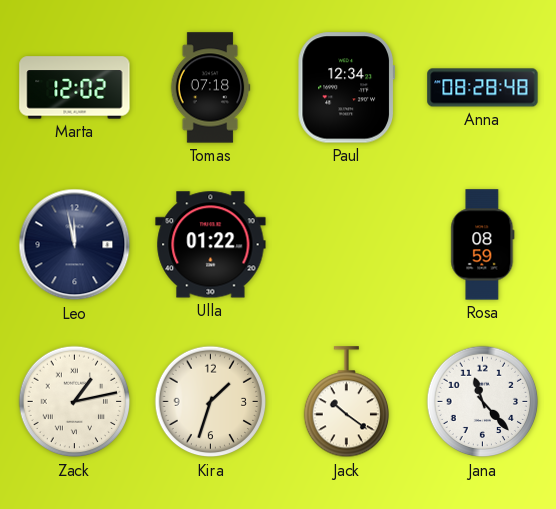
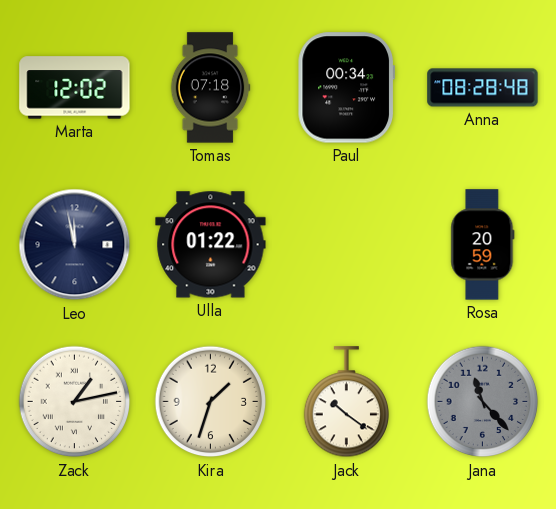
Paul: 12:34 -> 00:34 (346, 88)
Rosa: 08:59 -> 20:59 (483, 245)
Jana dial: white -> grey (483, 402)
